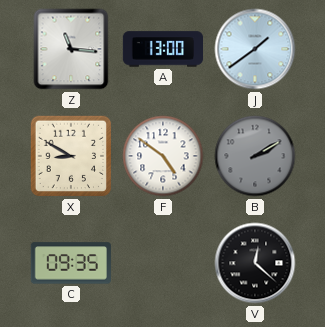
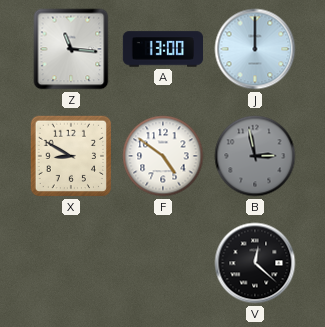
J: 1:39 -> 12:00 (255, 49)
B: 2:10 -> 2:58 (255, 156)
C: 09:35 -> none (71, 263)
